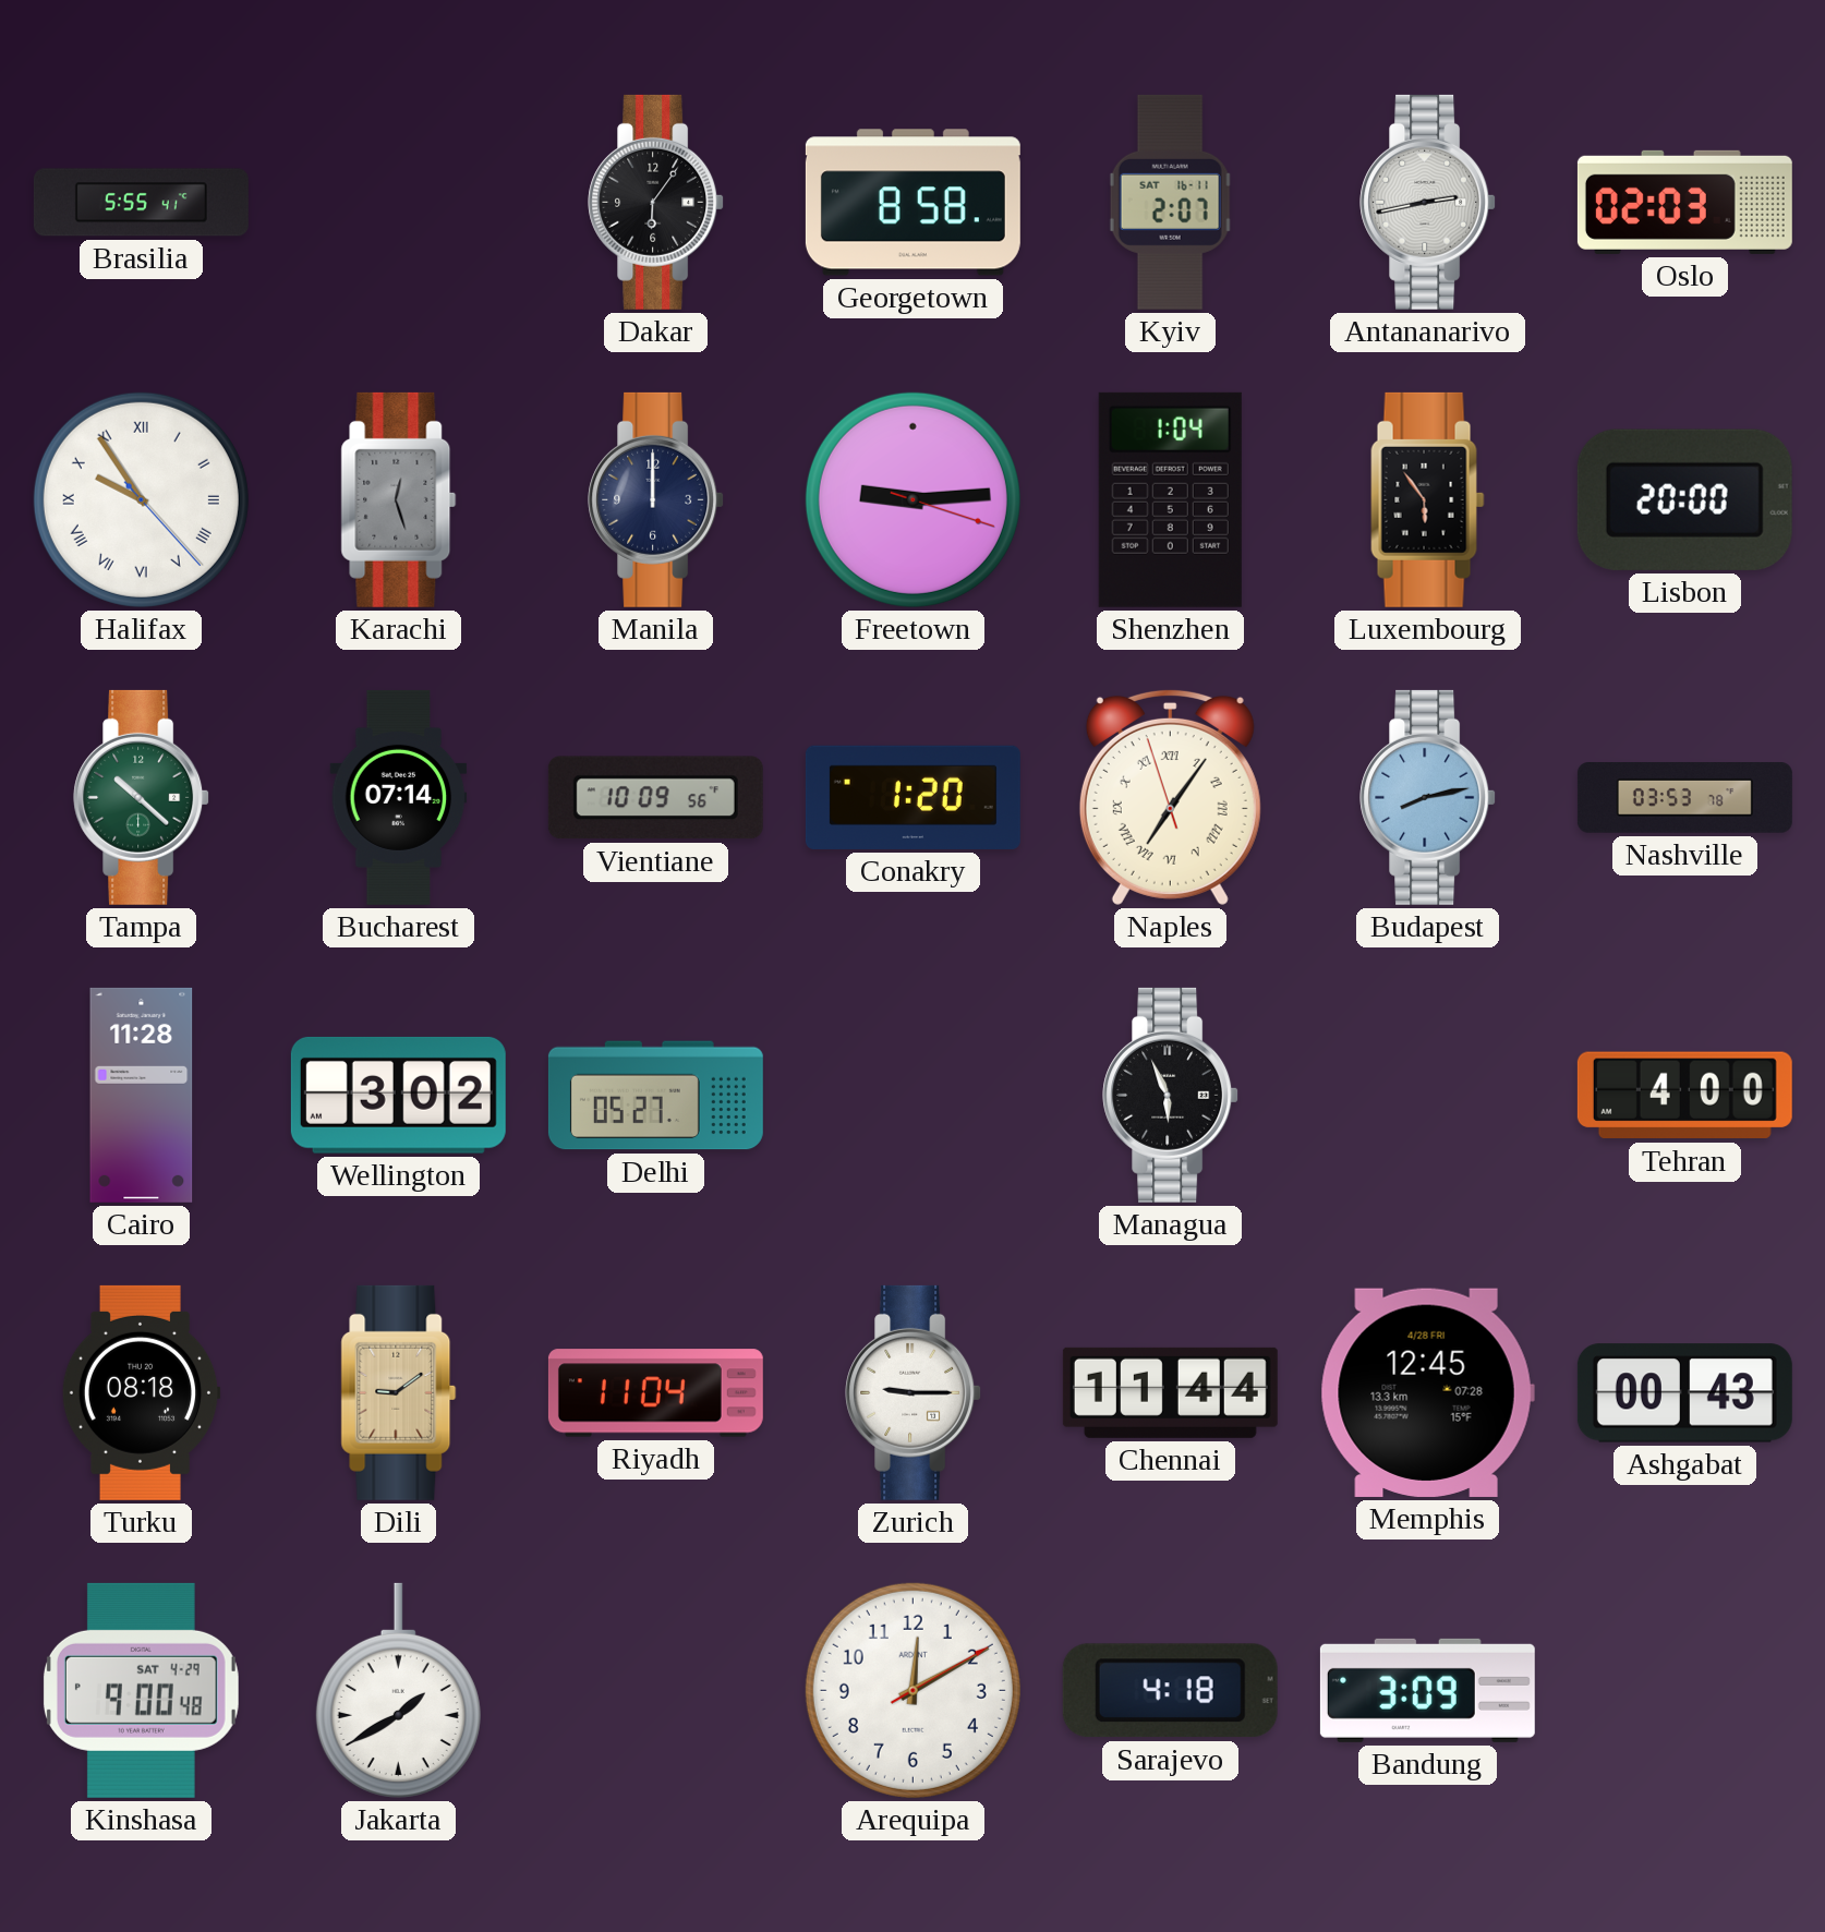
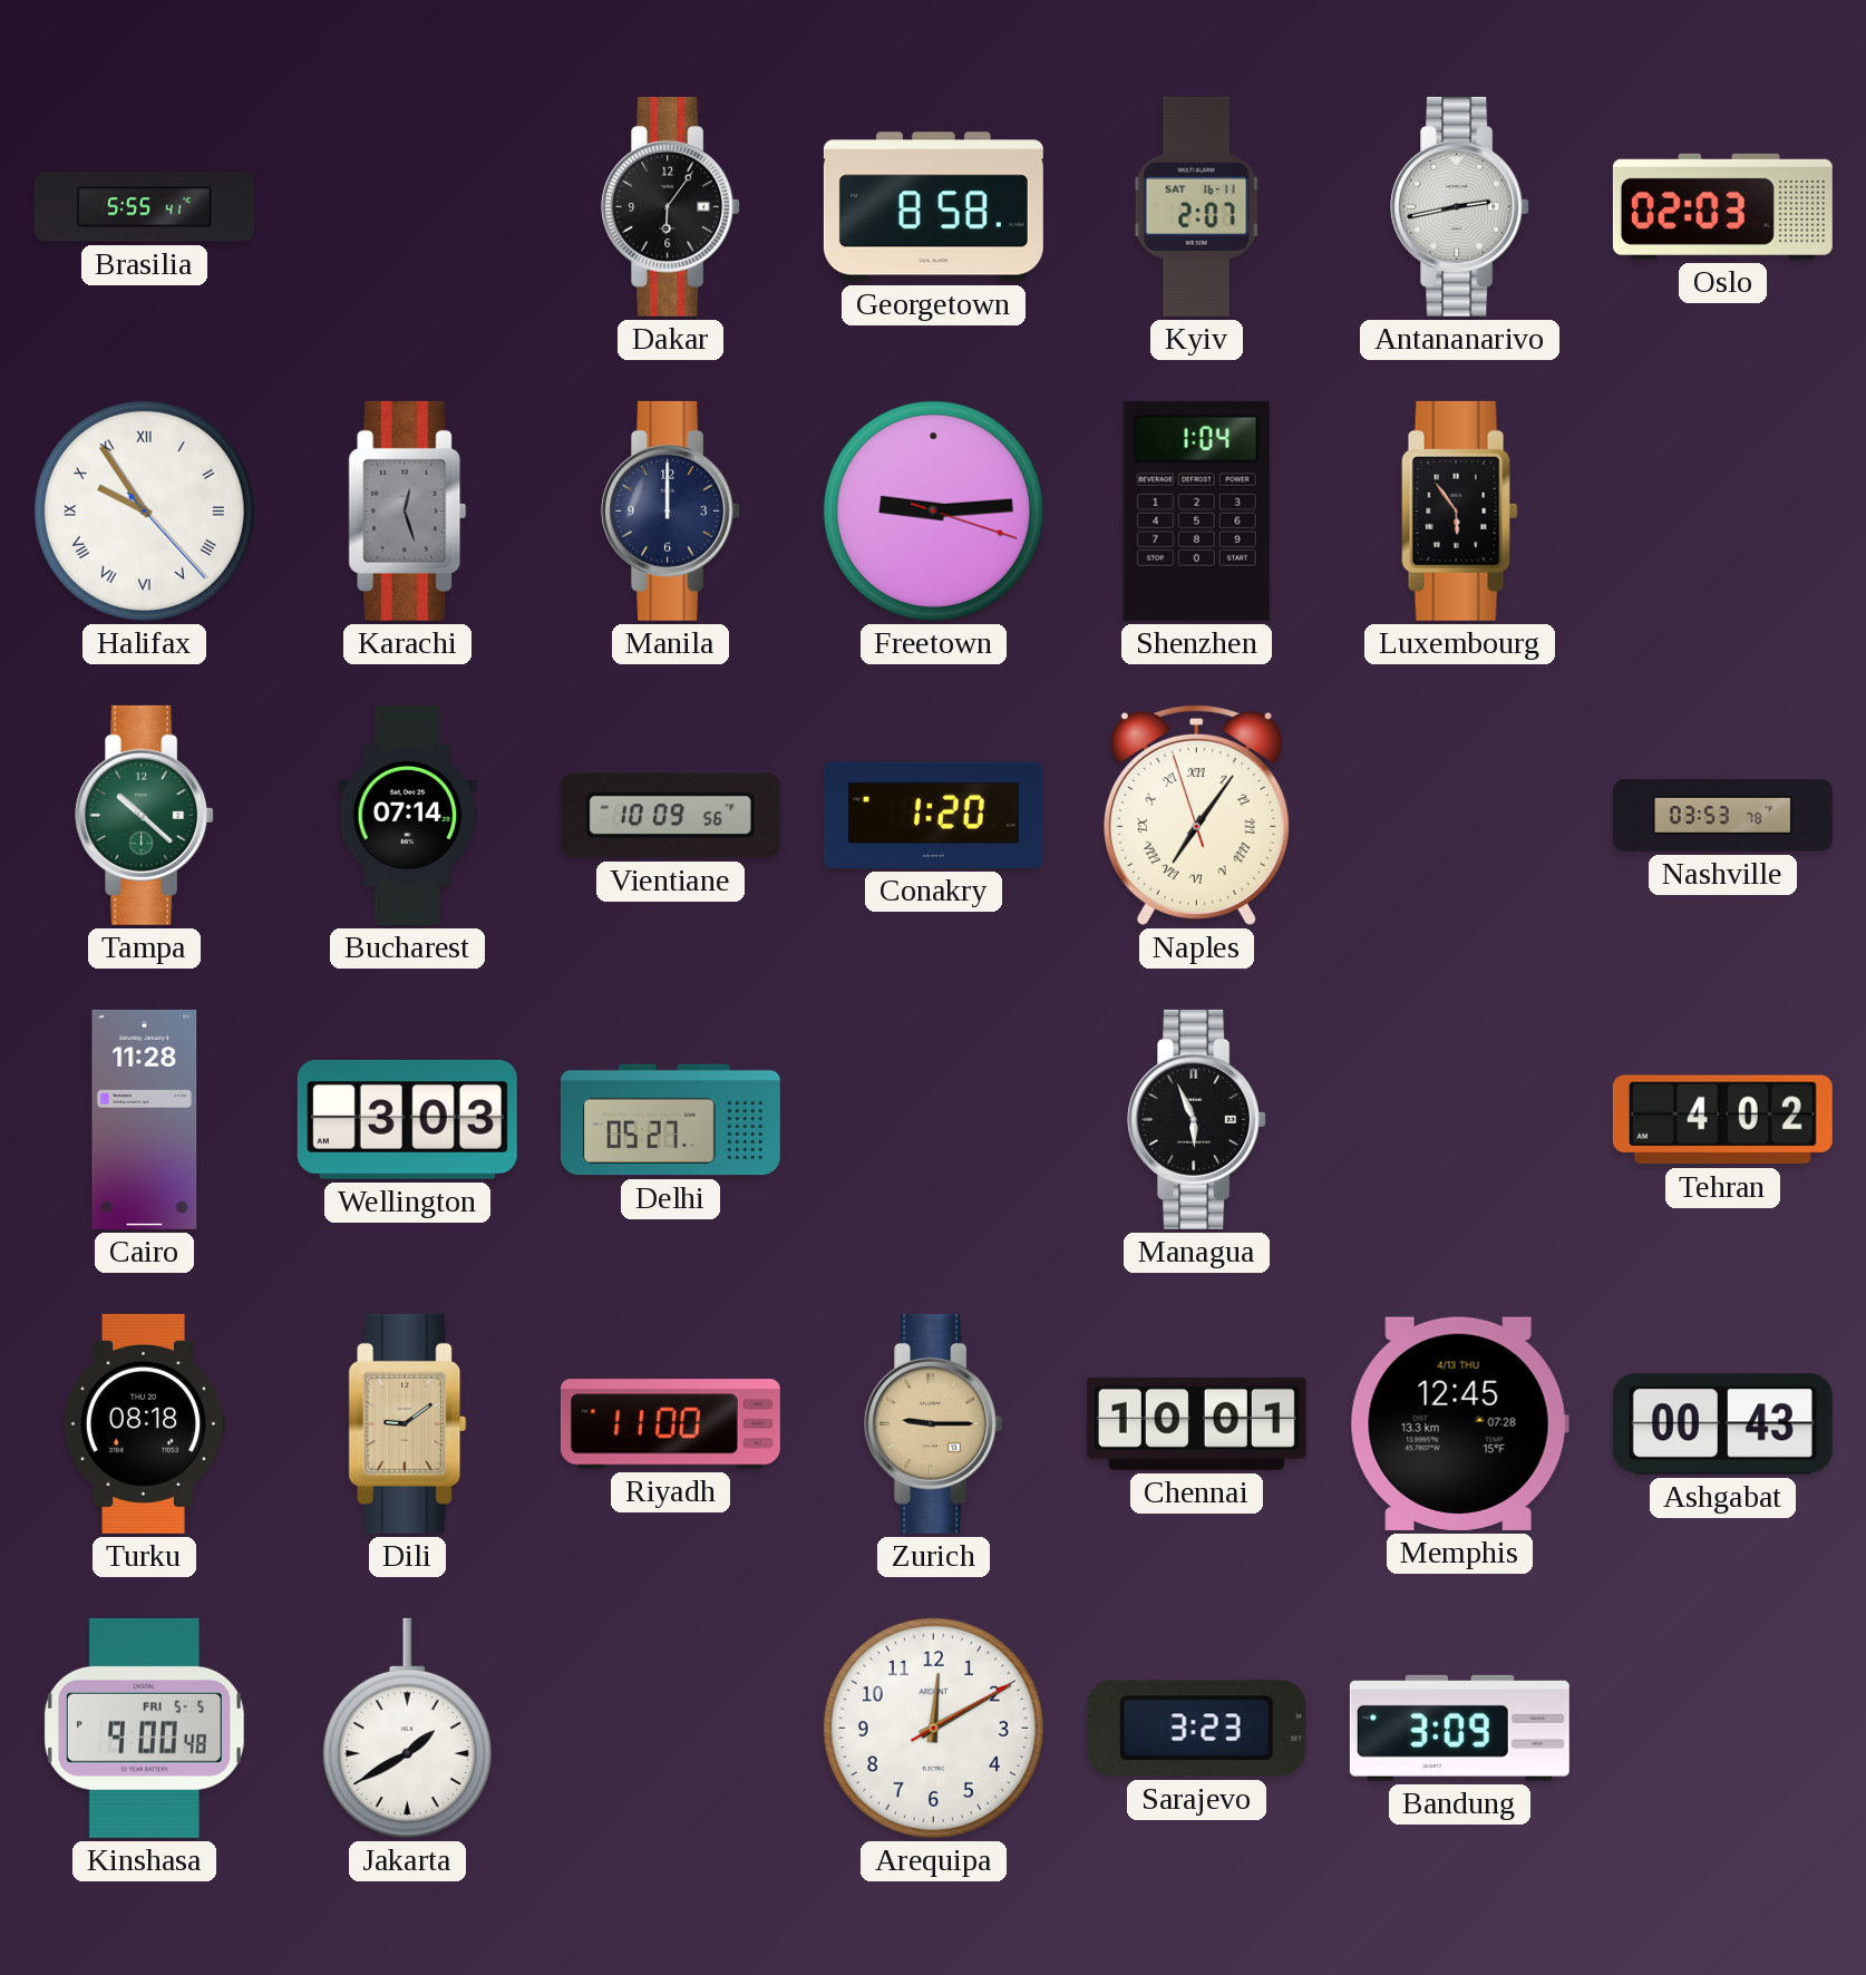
Lisbon: 20:00 -> none (1684, 499)
Budapest: 8:13 -> none (1428, 797)
Wellington: 3:02 -> 3:03 (407, 1119)
Tehran: 4:00 -> 4:02 (1722, 1120)
Riyadh: 11:04 -> 11:00 (670, 1424)
Zurich dial: white -> champagne (934, 1423)
Chennai: 11:44 -> 10:01 (1196, 1423)
Memphis date: 4/28 FRI -> 4/13 THU (1459, 1423)
Kinshasa date: SAT 4-29 -> FRI 5-5 (144, 1728)
Sarajevo: 4:18 -> 3:23 (1196, 1729)
